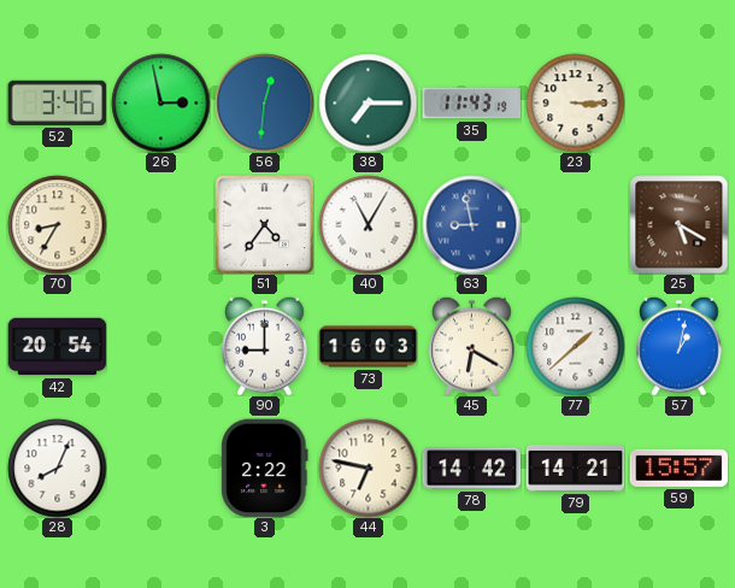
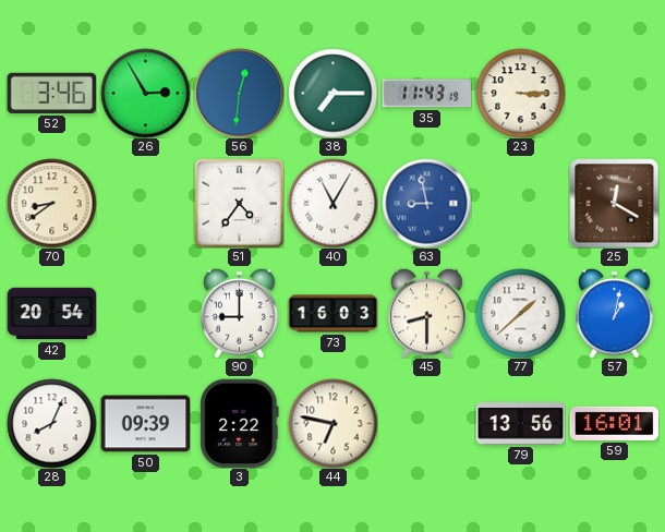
26: 2:58 -> 2:55 (145, 93)
70: 8:35 -> 8:39 (51, 203)
25: 5:20 -> 12:20 (614, 203)
45: 6:20 -> 8:30 (427, 313)
50: none -> 09:39 (145, 424)
78: 14:42 -> none (471, 469)
79: 14:21 -> 13:56 (520, 424)
59: 15:57 -> 16:01 (614, 423)
